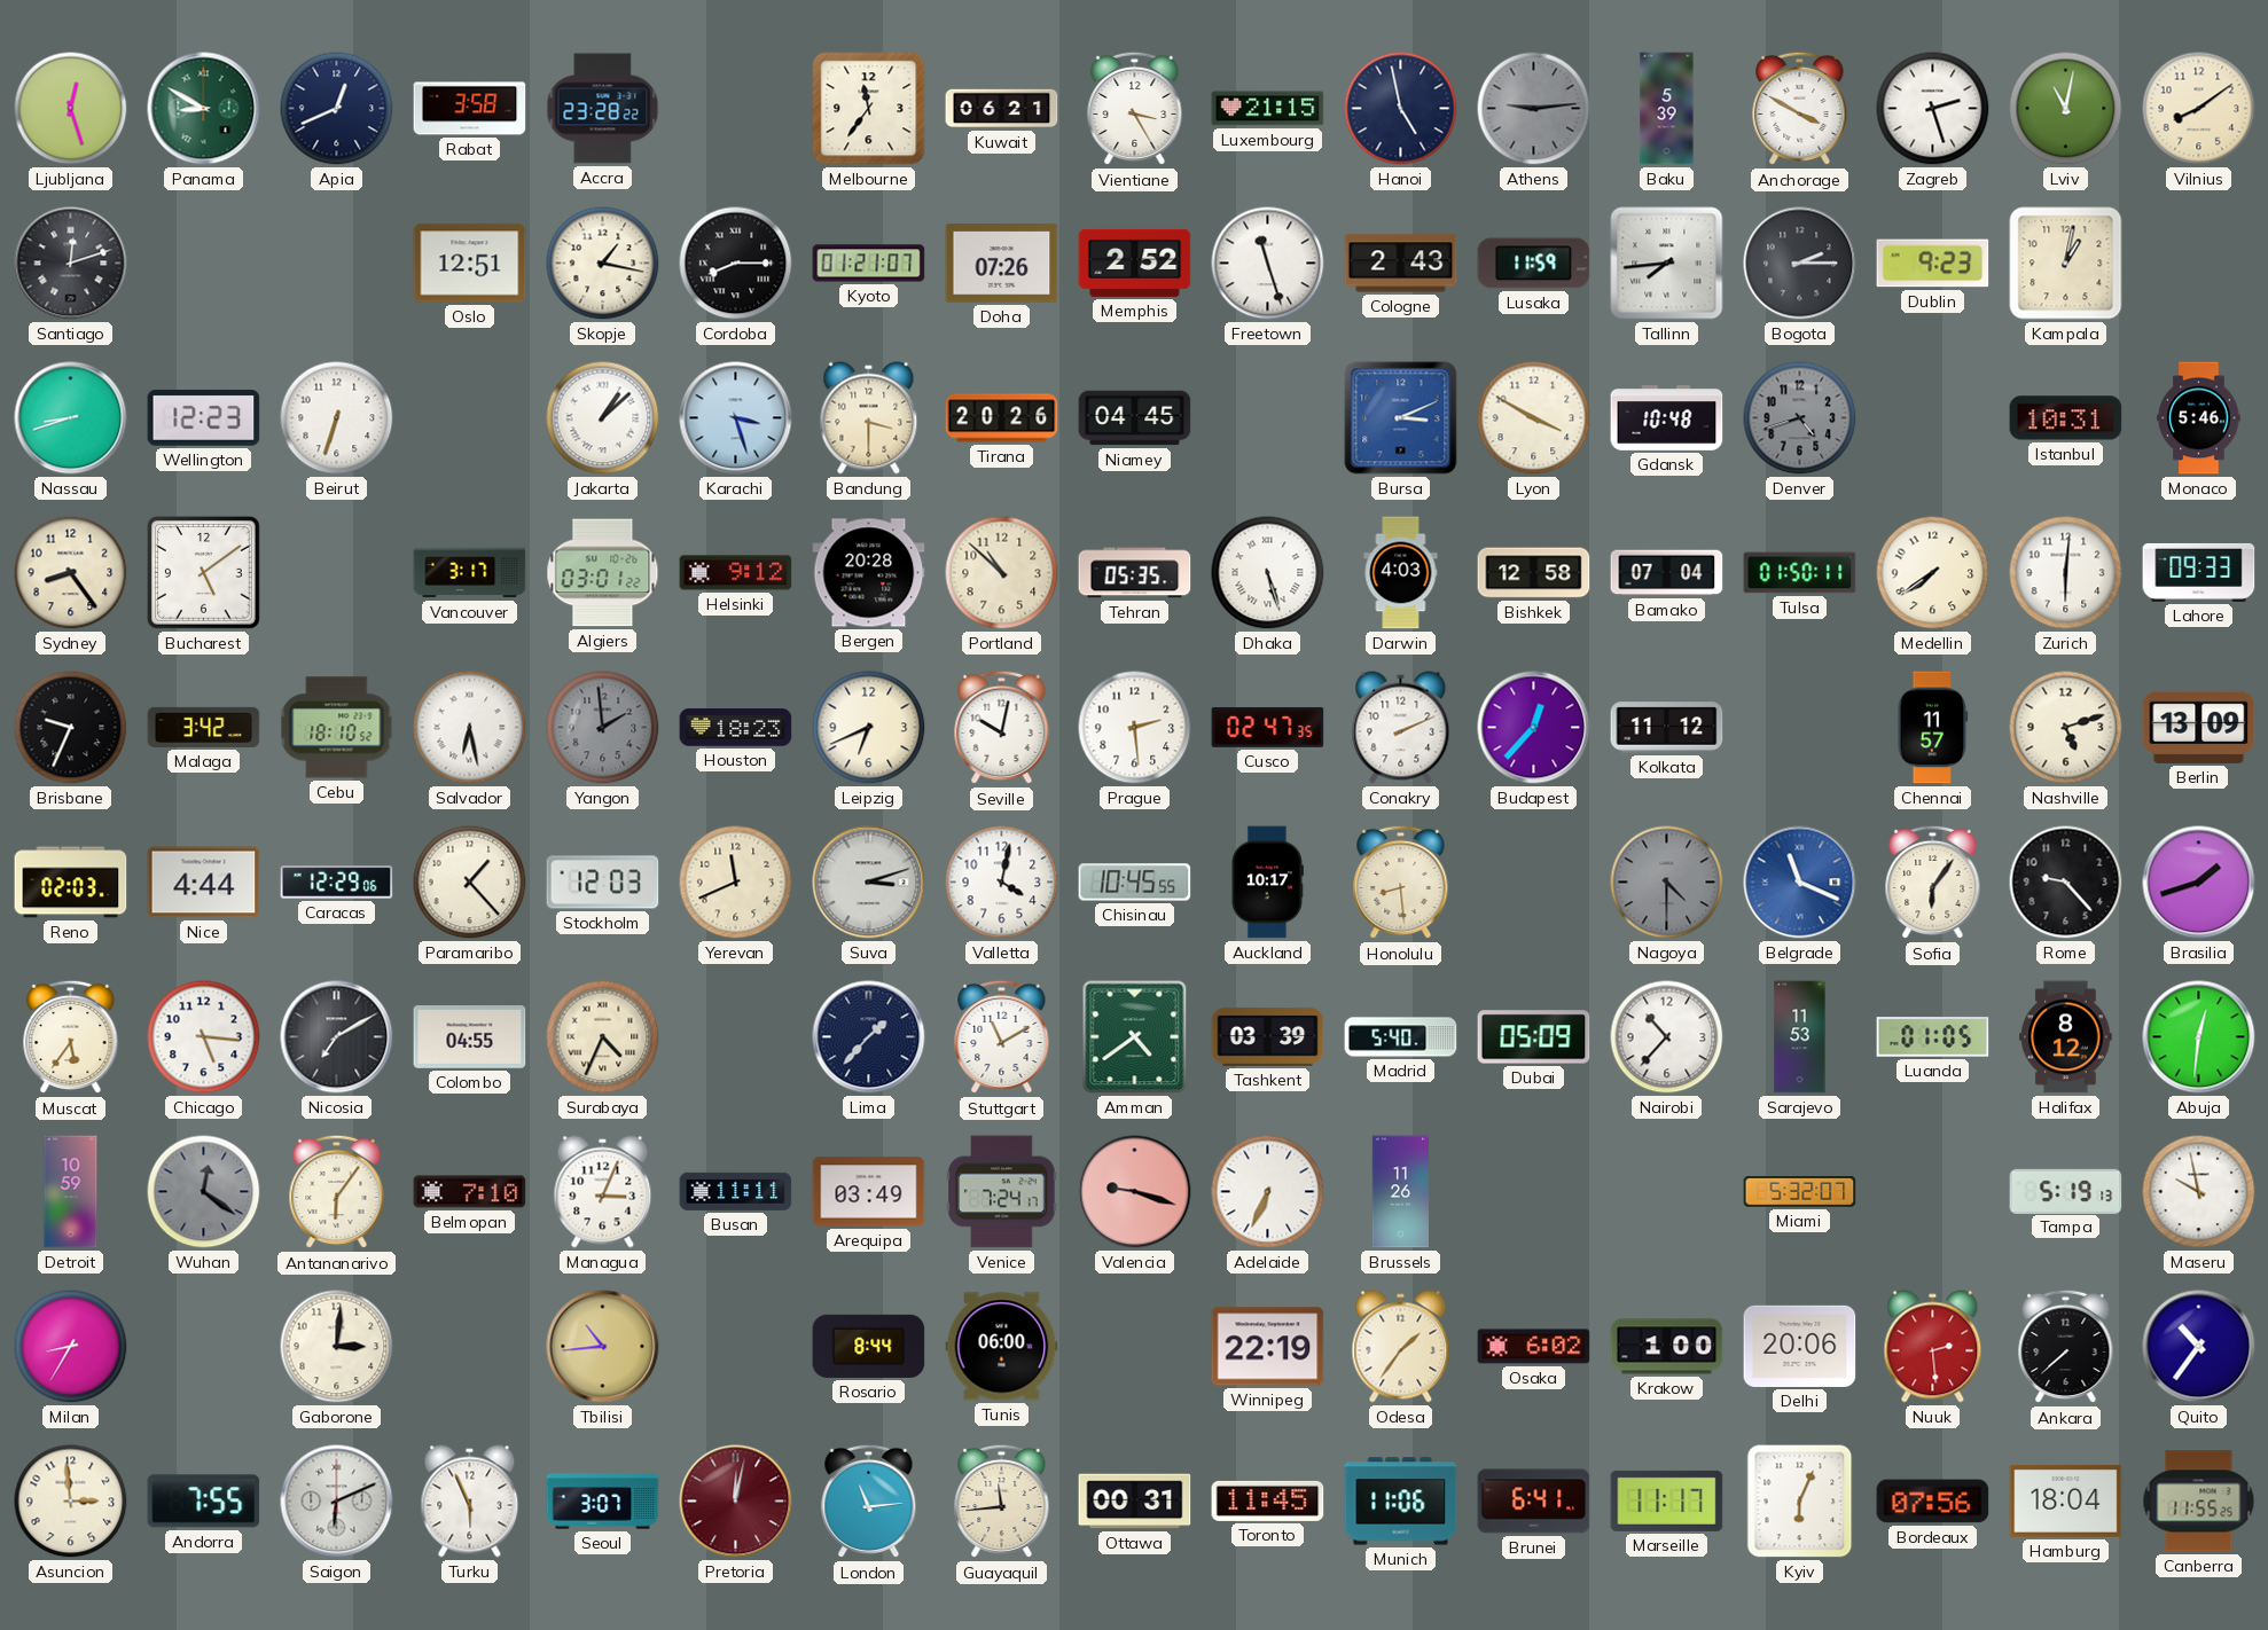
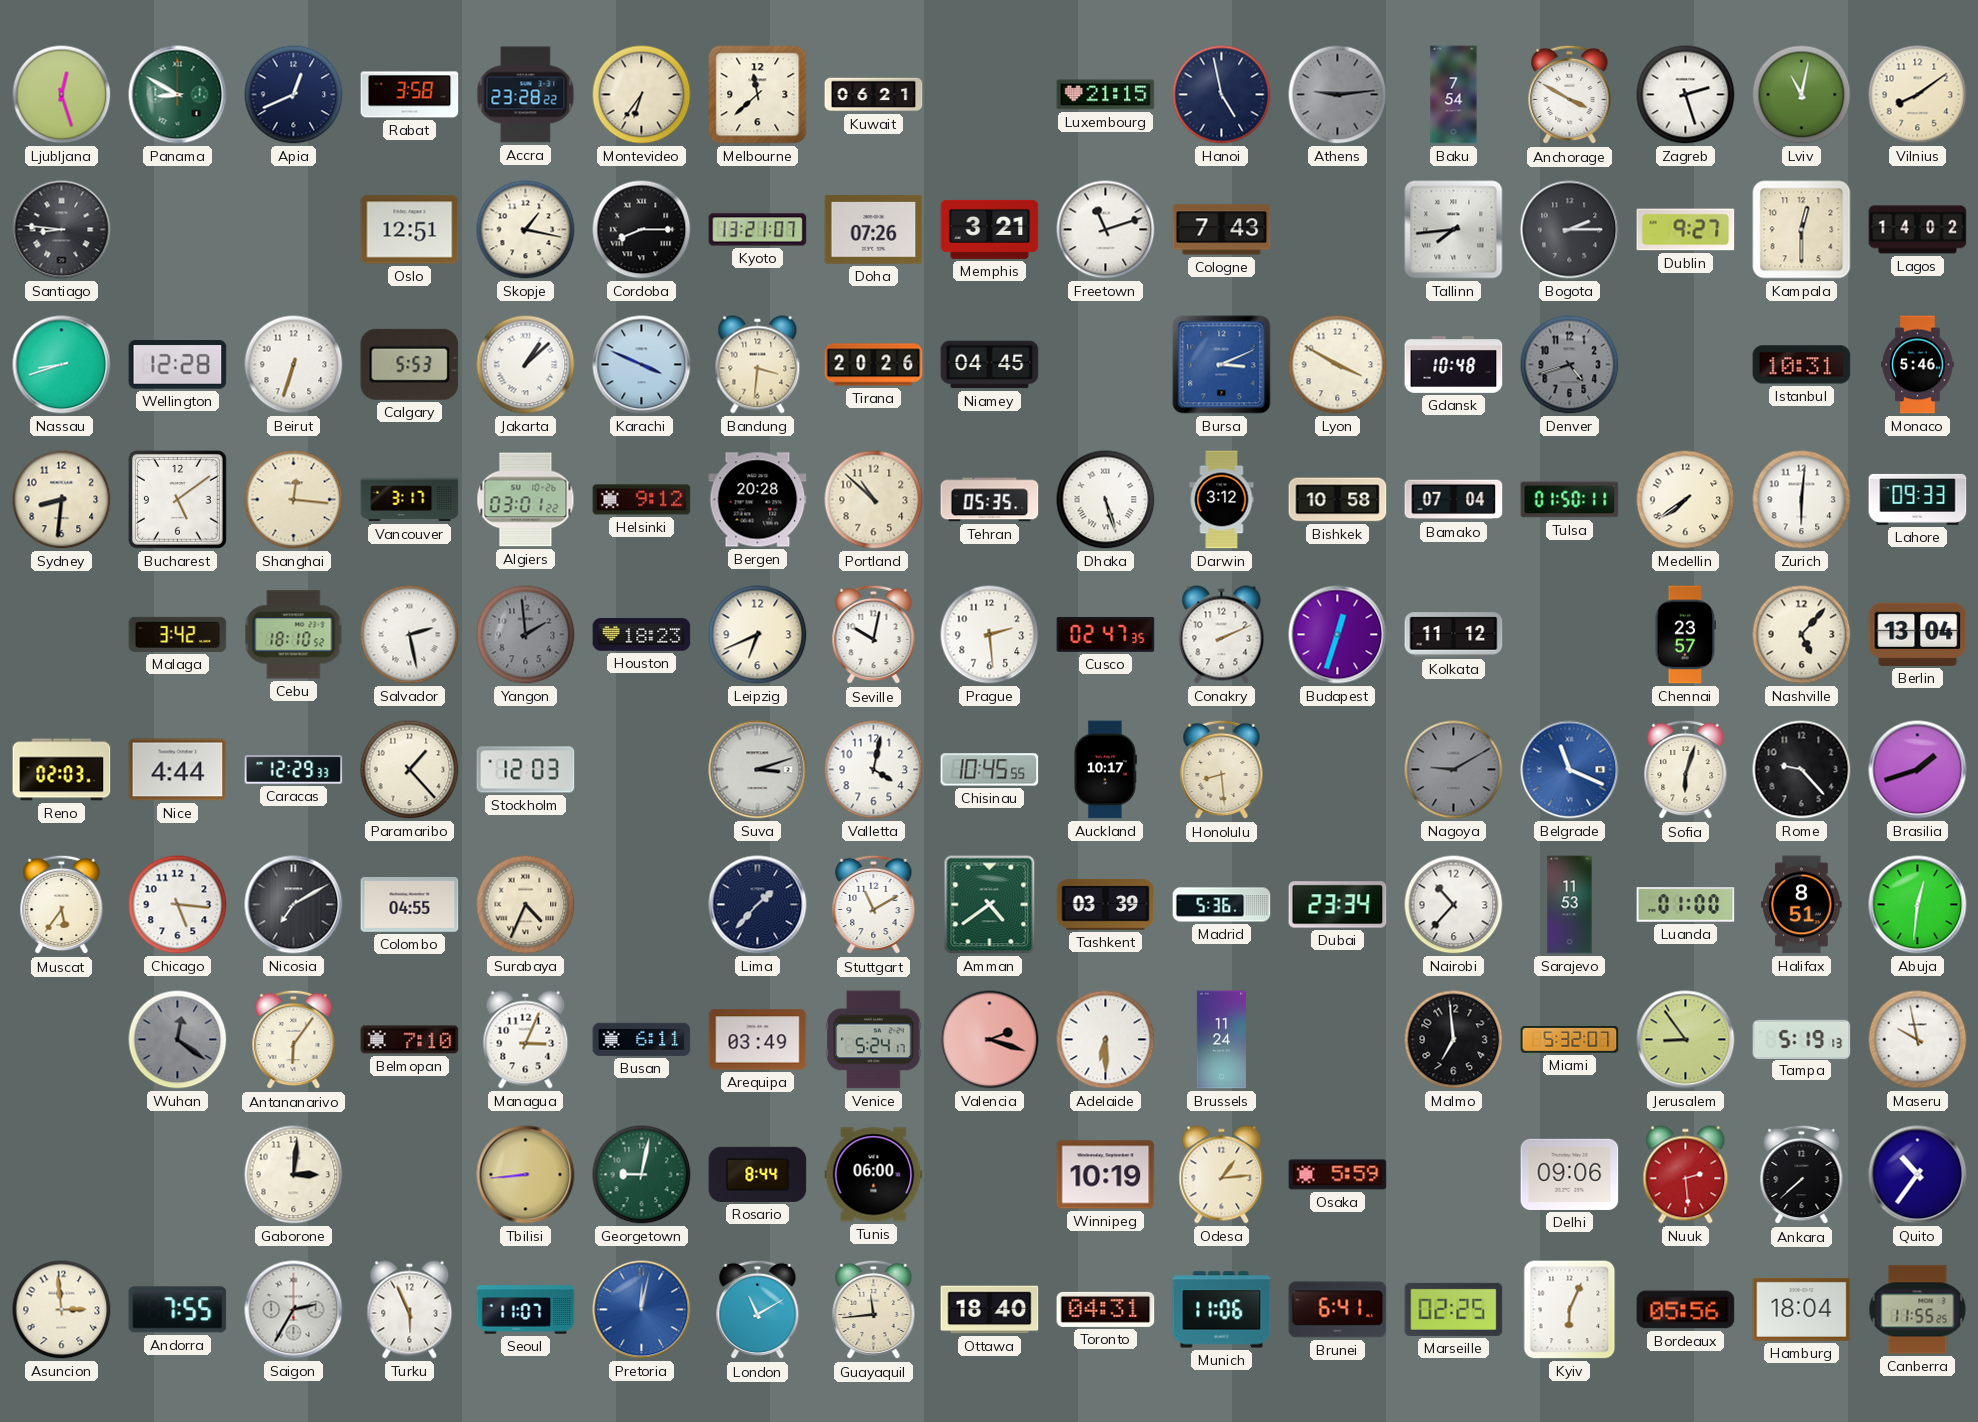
Montevideo: none -> 6:36 (642, 95)
Melbourne: 11:36 -> 11:38 (758, 95)
Vientiane: 3:25 -> none (1135, 109)
Baku: 5:39 -> 7:54 (1454, 95)
Santiago: 12:12 -> 8:46 (62, 230)
Kyoto: 01:21 -> 13:21 (758, 230)
Memphis: 2:52 -> 3:21 (990, 229)
Freetown: 11:27 -> 11:12 (1106, 230)
Cologne: 2:43 -> 7:43 (1222, 230)
Lusaka: 11:59 -> none (1534, 264)
Dublin: 9:23 -> 9:27 (1686, 230)
Kampala: 1:02 -> 12:30 (1802, 230)
Lagos: none -> 14:02 (1918, 230)
Wellington: 12:23 -> 12:28 (178, 365)
Calgary: none -> 5:53 (410, 364)
Karachi: 3:27 -> 3:49 (642, 365)
Bandung: 3:30 -> 3:31 (758, 365)
Sydney: 8:24 -> 8:31 (62, 500)
Shanghai: none -> 12:16 (294, 500)
Darwin: 4:03 -> 3:12 (1222, 500)
Bishkek: 12:58 -> 10:58 (1338, 500)
Brisbane: 9:34 -> none (71, 728)
Salvador: 6:28 -> 2:28 (410, 635)
Budapest: 12:37 -> 12:33 (1338, 635)
Chennai: 11:57 -> 23:57 (1686, 635)
Nashville: 5:12 -> 5:07 (1802, 635)
Berlin: 13:09 -> 13:04 (1918, 634)
Caracas: 12:29:06 -> 12:29:33 (294, 770)
Yerevan: 11:41 -> none (736, 883)
Nagoya: 4:30 -> 9:10 (1454, 770)
Sofia: 6:06 -> 6:03 (1686, 770)
Madrid: 5:40 -> 5:36 (1222, 905)
Dubai: 05:09 -> 23:34 (1338, 905)
Luanda: 01:05 -> 01:00 (1686, 905)
Halifax: 8:12 -> 8:51 (1802, 905)
Detroit: 10:59 -> none (71, 1192)
Busan: 11:11 -> 6:11 (642, 1039)
Venice: 7:24 -> 5:24 (874, 1040)
Valencia: 9:18 -> 2:18 (990, 1040)
Adelaide: 6:34 -> 6:30 (1106, 1040)
Brussels: 11:26 -> 11:24 (1222, 1040)
Malmo: none -> 6:59 (1454, 1040)
Jerusalem: none -> 8:54 (1686, 1040)
Milan: 8:35 -> none (71, 1347)
Tbilisi: 10:44 -> 8:44 (526, 1175)
Georgetown: none -> 9:02 (642, 1175)
Winnipeg: 22:19 -> 10:19 (1106, 1175)
Odesa: 1:36 -> 1:14 (1222, 1175)
Osaka: 6:02 -> 5:59 (1338, 1175)
Krakow: 1:00 -> none (1667, 1347)
Delhi: 20:06 -> 09:06 (1570, 1174)
Saigon: 6:11 -> 2:35 (294, 1310)
Seoul: 3:07 -> 11:07 (526, 1310)
Pretoria dial: burgundy -> blue (642, 1310)
London: 11:14 -> 11:10 (758, 1310)
Ottawa: 00:31 -> 18:40 (990, 1310)
Toronto: 11:45 -> 04:31 (1106, 1309)
Marseille: 11:17 -> 02:25 (1454, 1309)
Bordeaux: 07:56 -> 05:56 (1686, 1310)
